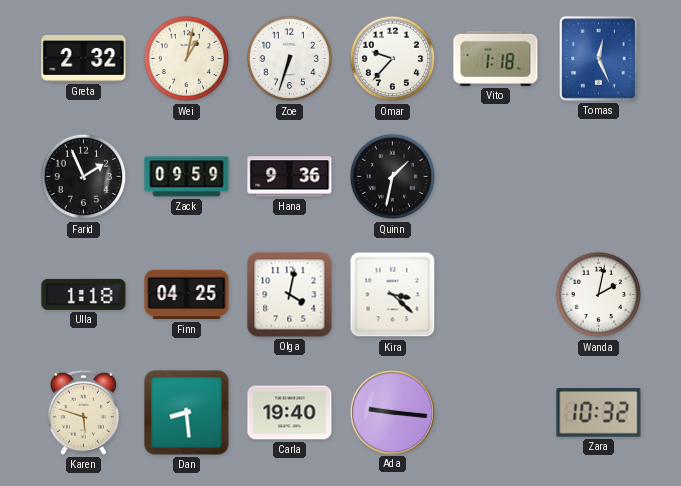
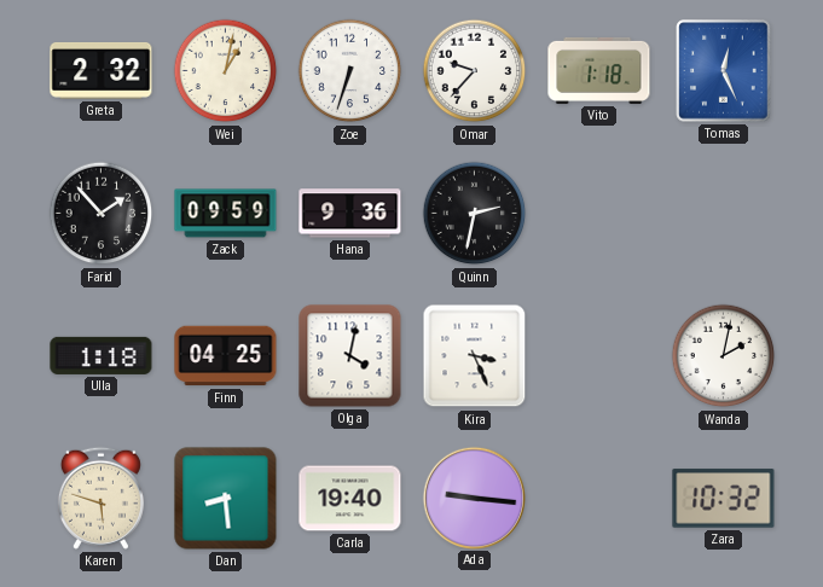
Farid: 1:56 -> 1:53 (102, 214)
Quinn: 1:32 -> 2:32 (475, 214)
Kira: 3:22 -> 3:26 (475, 356)
